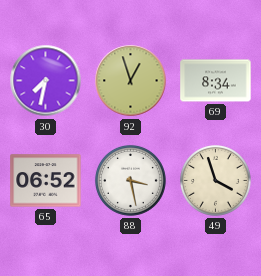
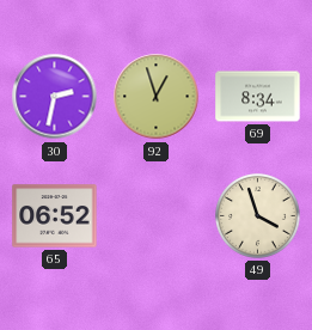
30: 7:32 -> 2:32 (55, 97)
88: 3:28 -> none (130, 180)
